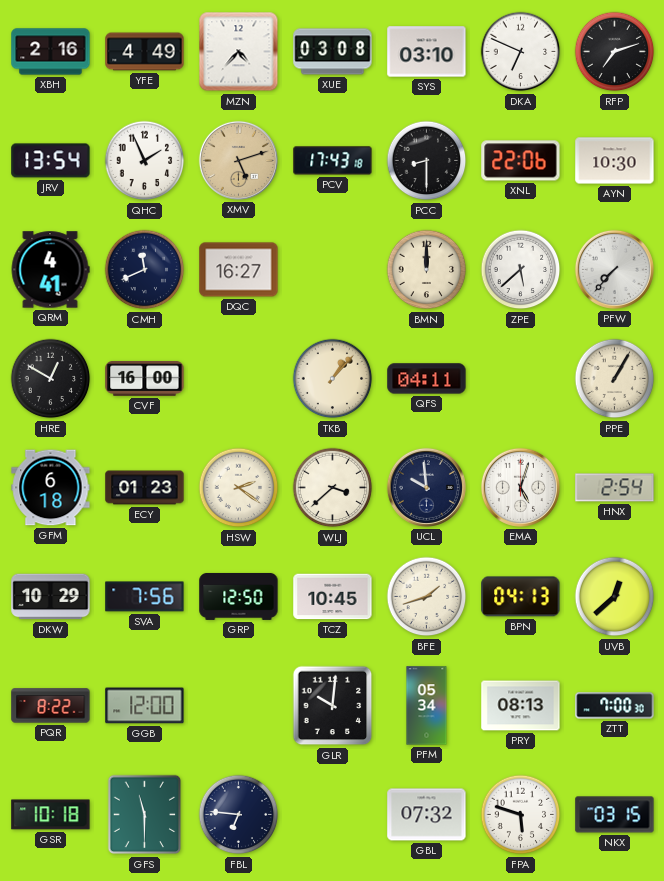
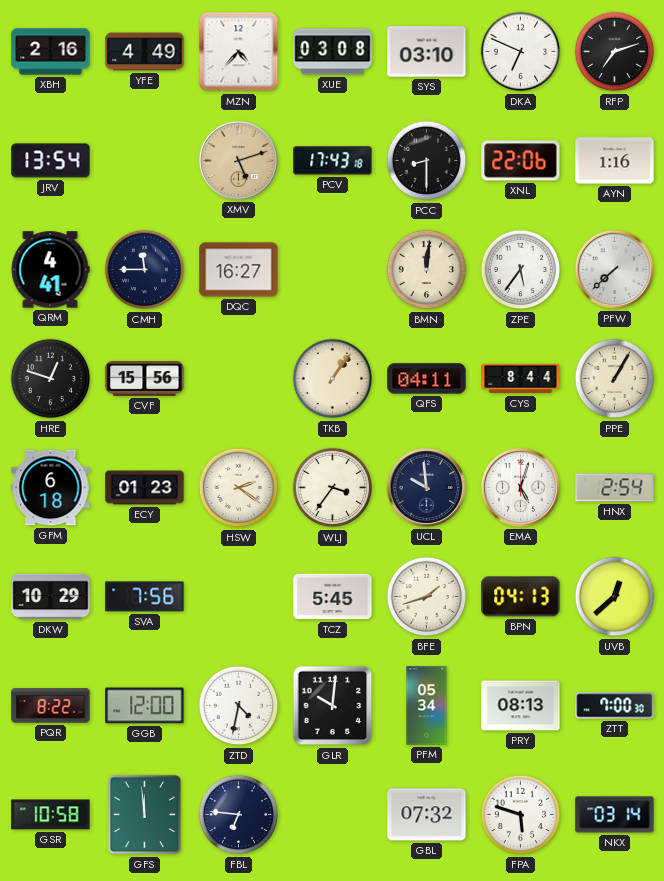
QHC: 1:56 -> none (145, 161)
AYN: 10:30 -> 1:16 (615, 161)
CMH: 11:41 -> 11:45 (145, 270)
BMN: 12:00 -> 12:01 (427, 270)
ZPE: 5:38 -> 5:36 (521, 270)
PFW: 7:37 -> 7:38 (614, 269)
HRE: 12:50 -> 12:48 (51, 379)
CVF: 16:00 -> 15:56 (145, 378)
TKB: 1:07 -> 1:06 (333, 379)
CYS: none -> 8:44 (521, 379)
WLJ: 3:38 -> 3:36 (333, 488)
GRP: 12:50 -> none (239, 596)
TCZ: 10:45 -> 5:45 (333, 597)
ZTD: none -> 4:32 (239, 706)
GSR: 10:18 -> 10:58 (51, 815)
GFS: 11:30 -> 11:59 (145, 815)
NKX: 03:15 -> 03:14 (615, 815)
